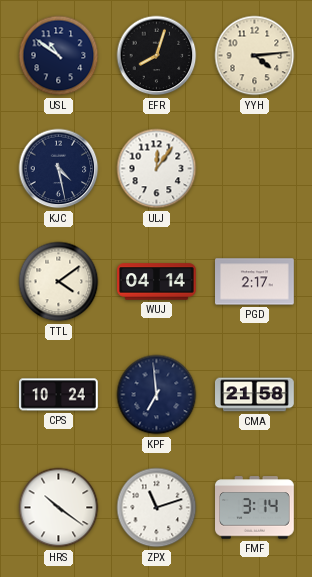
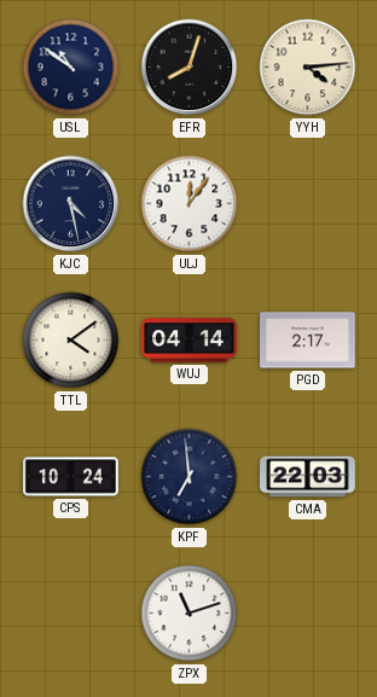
CMA: 21:58 -> 22:03 (308, 477)
HRS: 10:21 -> none (59, 508)
FMF: 3:14 -> none (255, 508)
